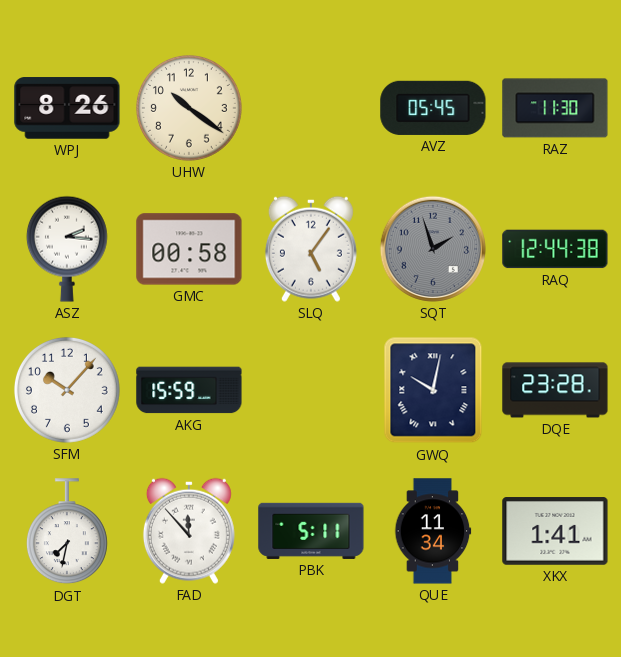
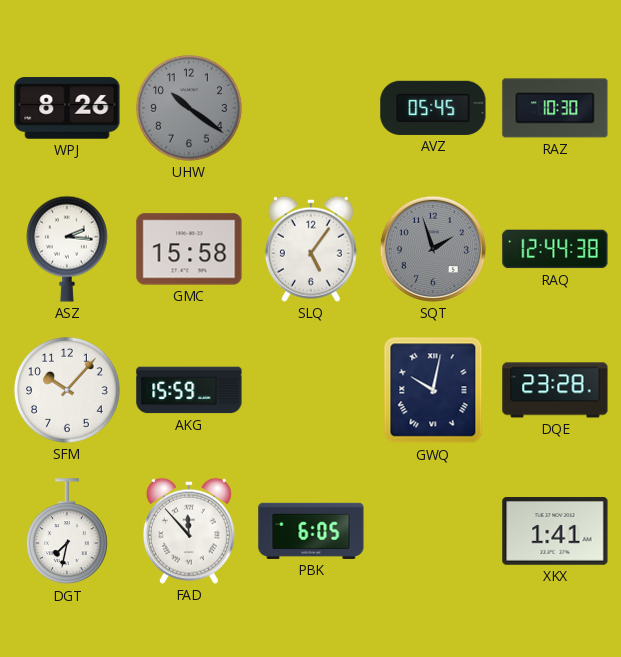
UHW dial: cream -> grey (189, 108)
RAZ: 11:30 -> 10:30 (555, 108)
GMC: 00:58 -> 15:58 (189, 249)
PBK: 5:11 -> 6:05 (311, 531)
QUE: 11:34 -> none (433, 531)
